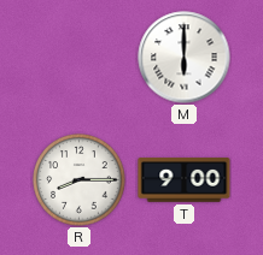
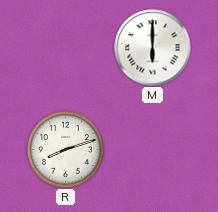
R: 8:15 -> 8:12 (66, 150)
T: 9:00 -> none (185, 180)
